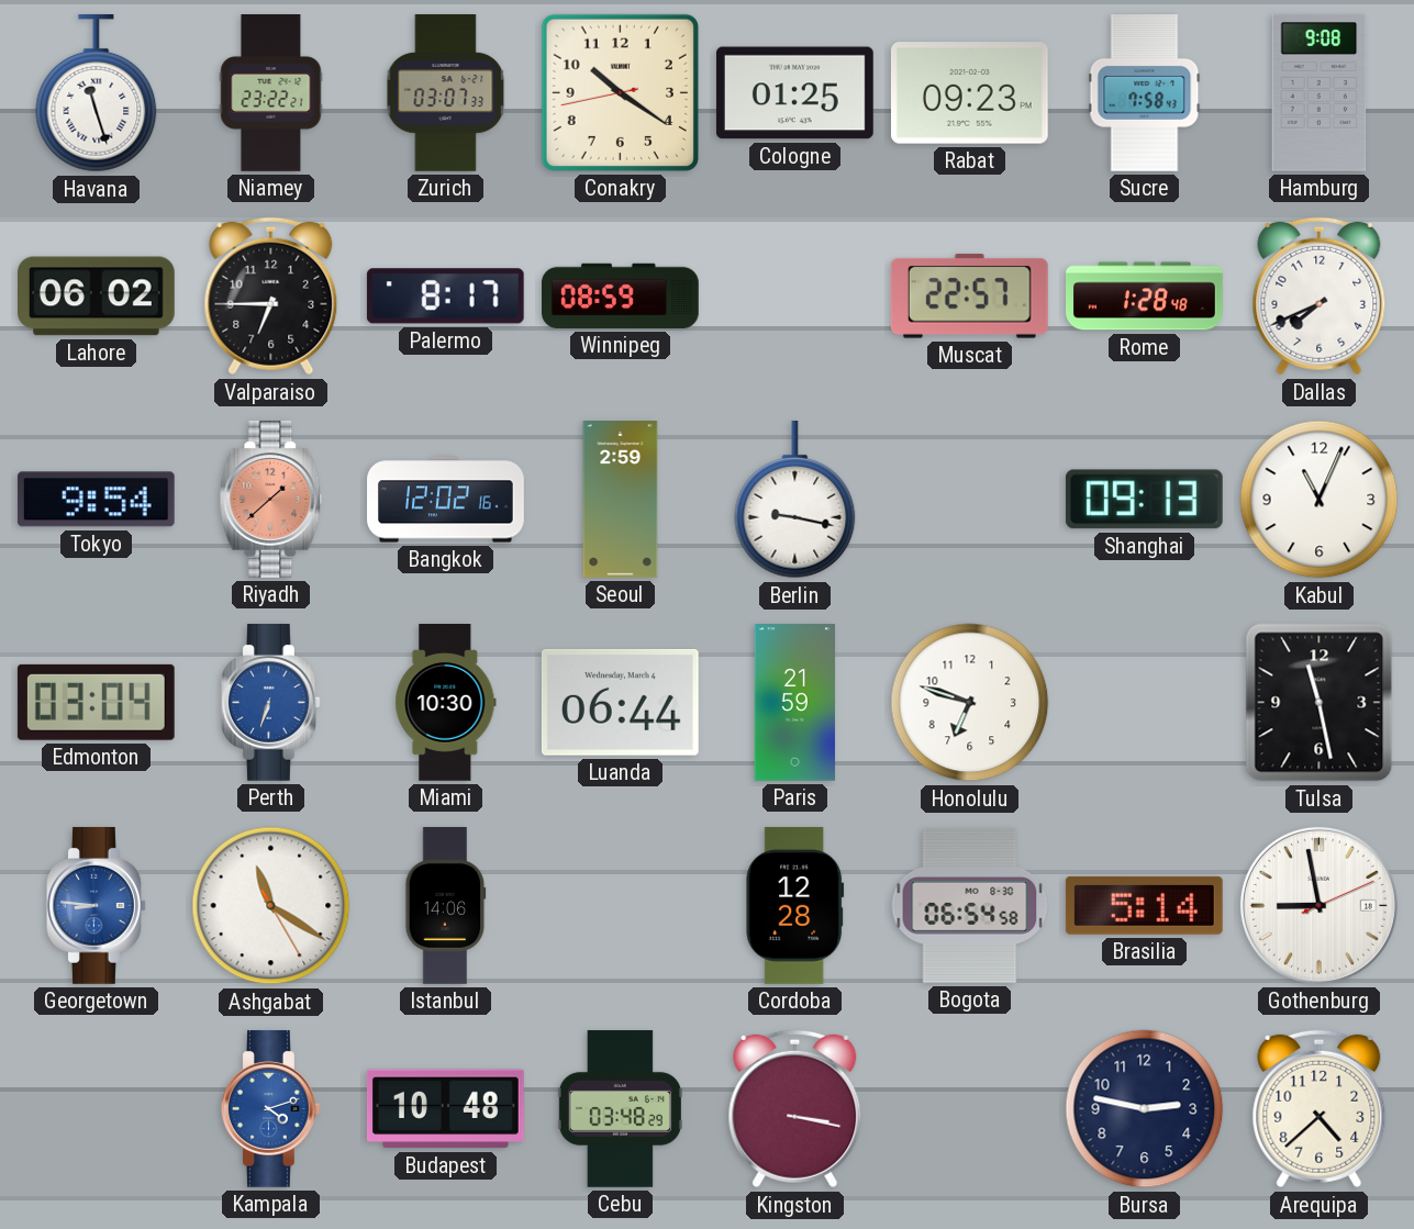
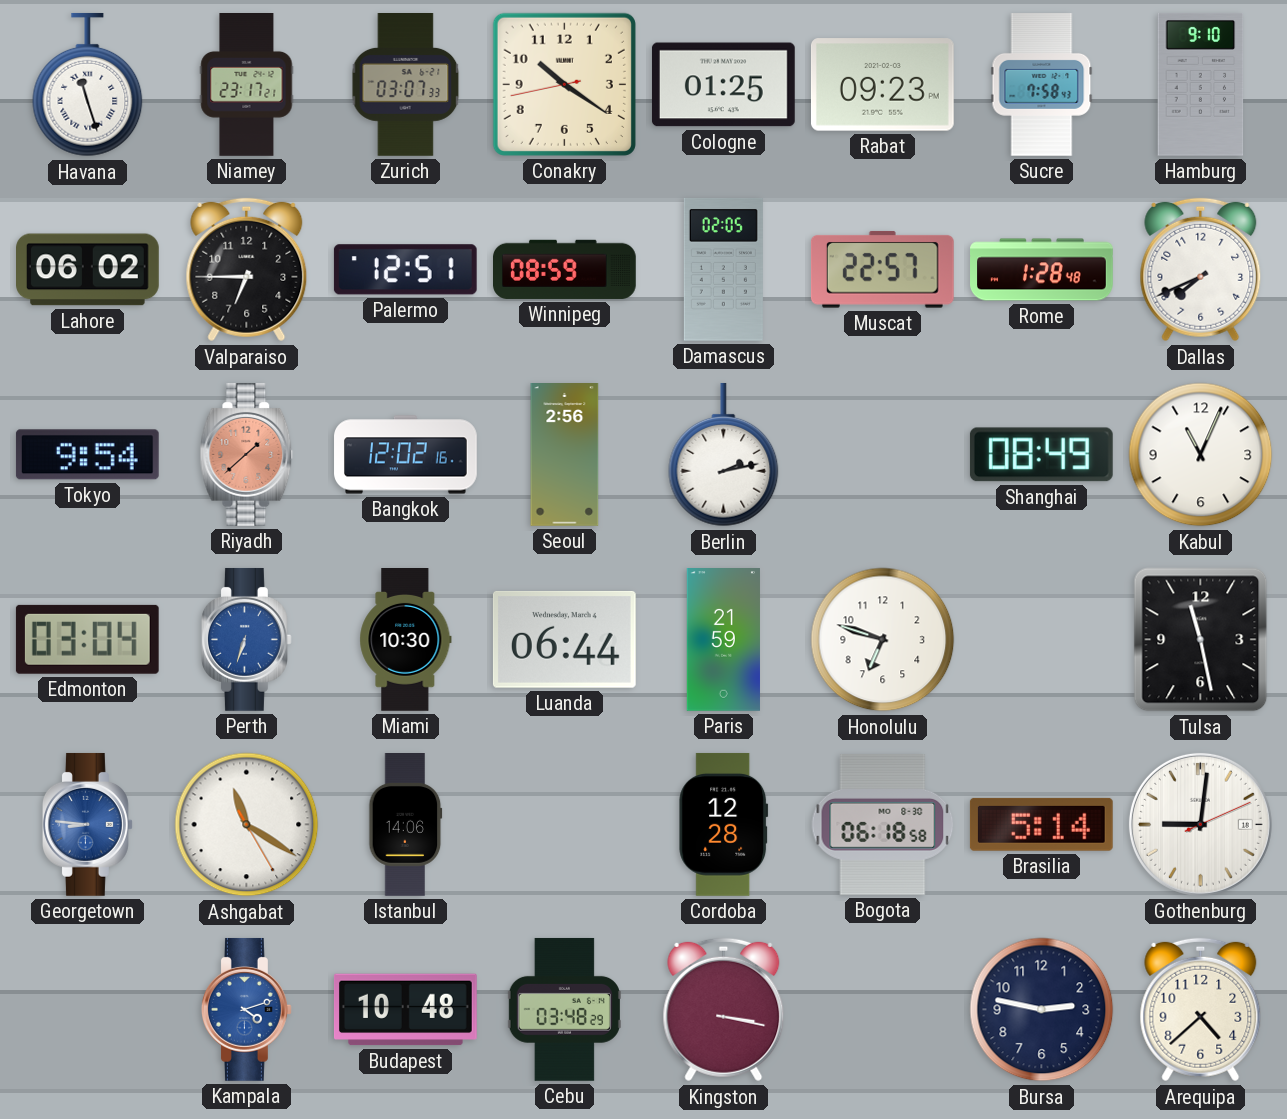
Niamey: 23:22 -> 23:17 (247, 85)
Hamburg: 9:08 -> 9:10 (1201, 84)
Palermo: 8:17 -> 12:51 (405, 270)
Damascus: none -> 02:05 (723, 269)
Seoul: 2:59 -> 2:56 (565, 455)
Berlin: 9:17 -> 2:13 (724, 455)
Shanghai: 09:13 -> 08:49 (1041, 455)
Bogota: 06:54 -> 06:18 (883, 824)
Gothenburg: 8:58 -> 9:01 (1200, 824)
